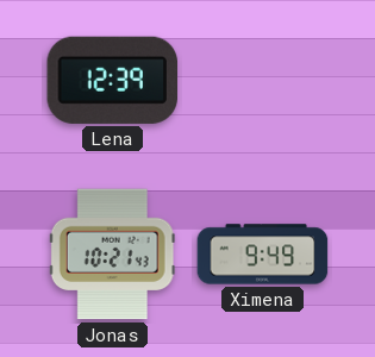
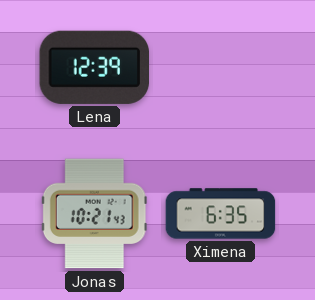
Ximena: 9:49 -> 6:35 (221, 214)
